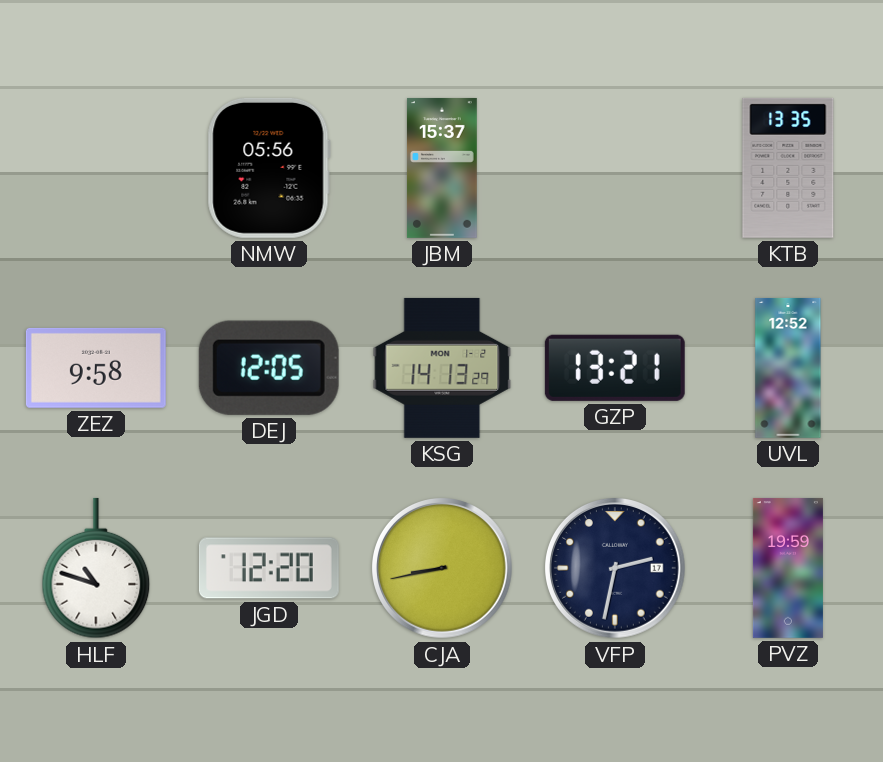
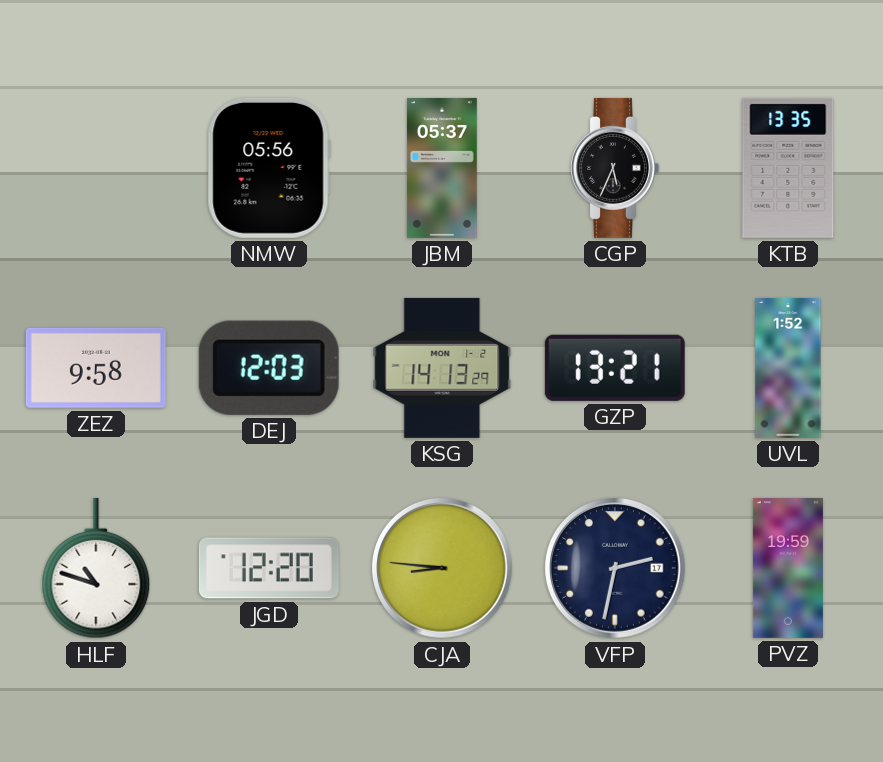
JBM: 15:37 -> 05:37 (442, 168)
CGP: none -> 5:34 (615, 168)
DEJ: 12:05 -> 12:03 (269, 368)
UVL: 12:52 -> 1:52 (788, 368)
CJA: 8:43 -> 8:46 (443, 569)
